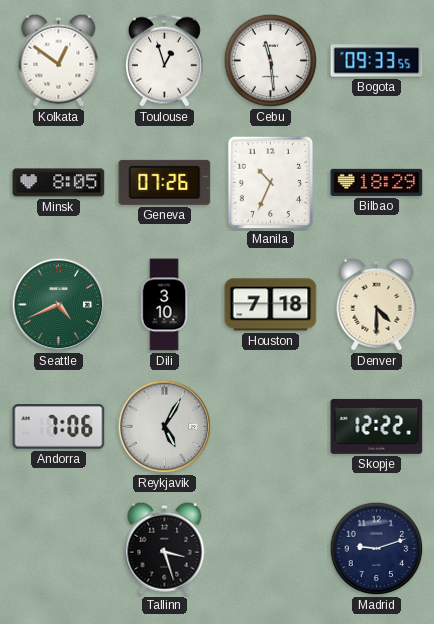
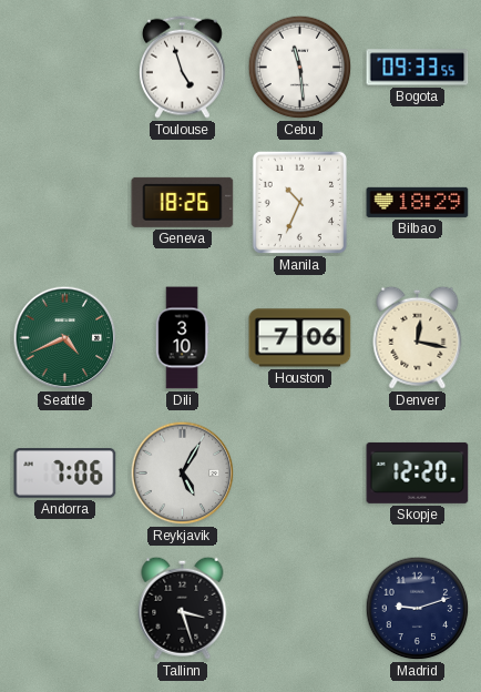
Kolkata: 12:51 -> none (59, 60)
Toulouse: 12:57 -> 4:57 (182, 67)
Minsk: 8:05 -> none (59, 183)
Geneva: 07:26 -> 18:26 (183, 202)
Houston: 7:18 -> 7:06 (300, 338)
Denver: 4:30 -> 12:17 (418, 337)
Skopje: 12:22 -> 12:20 (418, 472)
